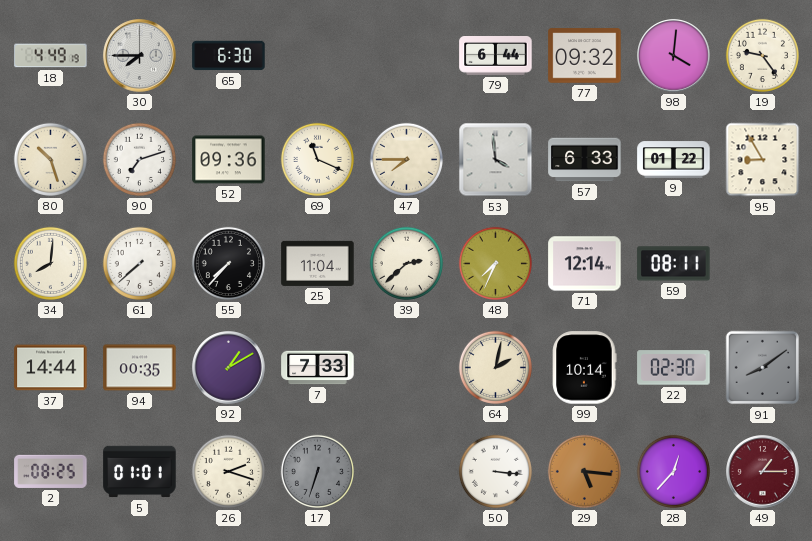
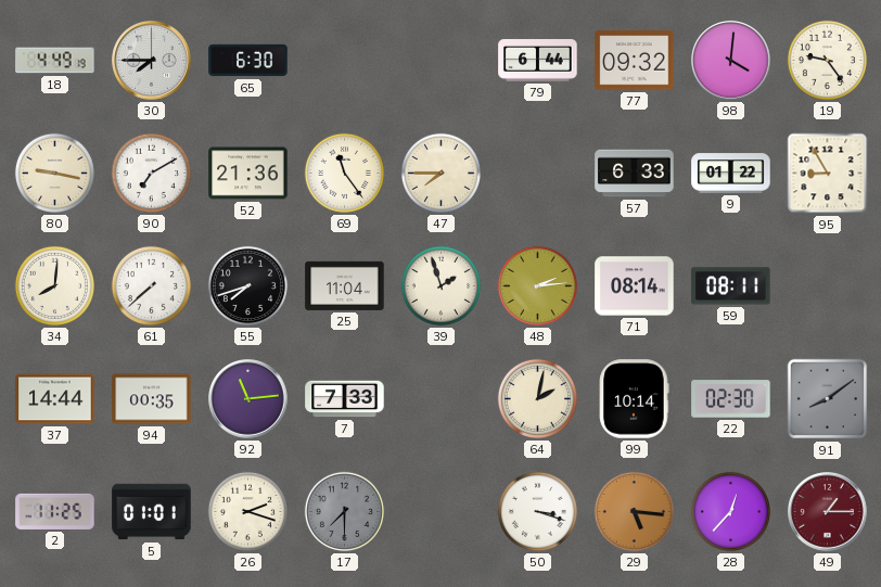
80: 10:27 -> 9:17 (54, 173)
90: 7:12 -> 7:10 (151, 173)
52: 09:36 -> 21:36 (248, 174)
69: 11:19 -> 11:24 (344, 173)
53: 3:59 -> none (496, 160)
55: 7:37 -> 7:42 (247, 285)
39: 2:38 -> 1:57 (440, 285)
48: 7:34 -> 2:14 (537, 285)
71: 12:14 -> 08:14 (635, 286)
92: 1:10 -> 11:14 (248, 399)
2: 08:25 -> 11:25 (55, 511)
17: 6:33 -> 7:30 (344, 511)
50: 3:16 -> 3:18 (537, 511)
